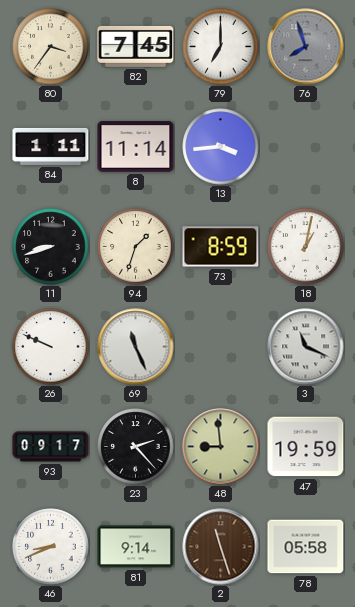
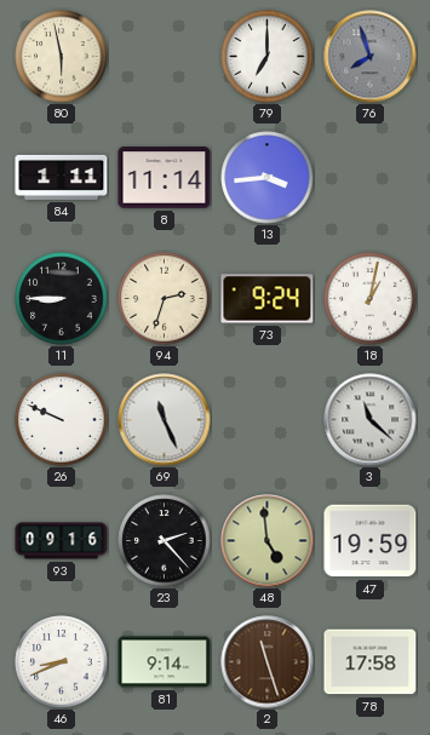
80: 3:36 -> 5:58 (62, 57)
82: 7:45 -> none (136, 46)
11: 8:42 -> 8:45 (62, 299)
94: 1:33 -> 2:33 (165, 299)
73: 8:59 -> 9:24 (268, 299)
3: 11:19 -> 11:22 (371, 420)
93: 09:17 -> 09:16 (62, 541)
48: 8:59 -> 4:59 (268, 541)
78: 05:58 -> 17:58 (371, 662)
